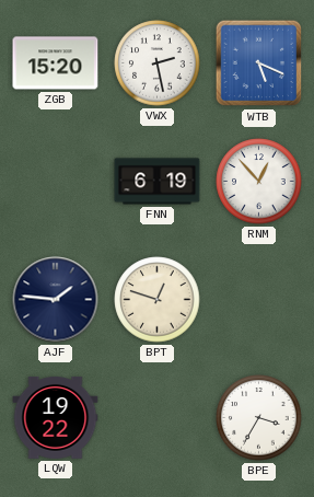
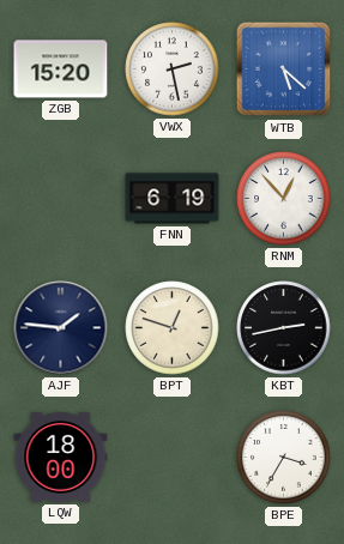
WTB: 5:19 -> 5:22 (284, 69)
KBT: none -> 2:43 (284, 328)
LQW: 19:22 -> 18:00 (61, 457)
